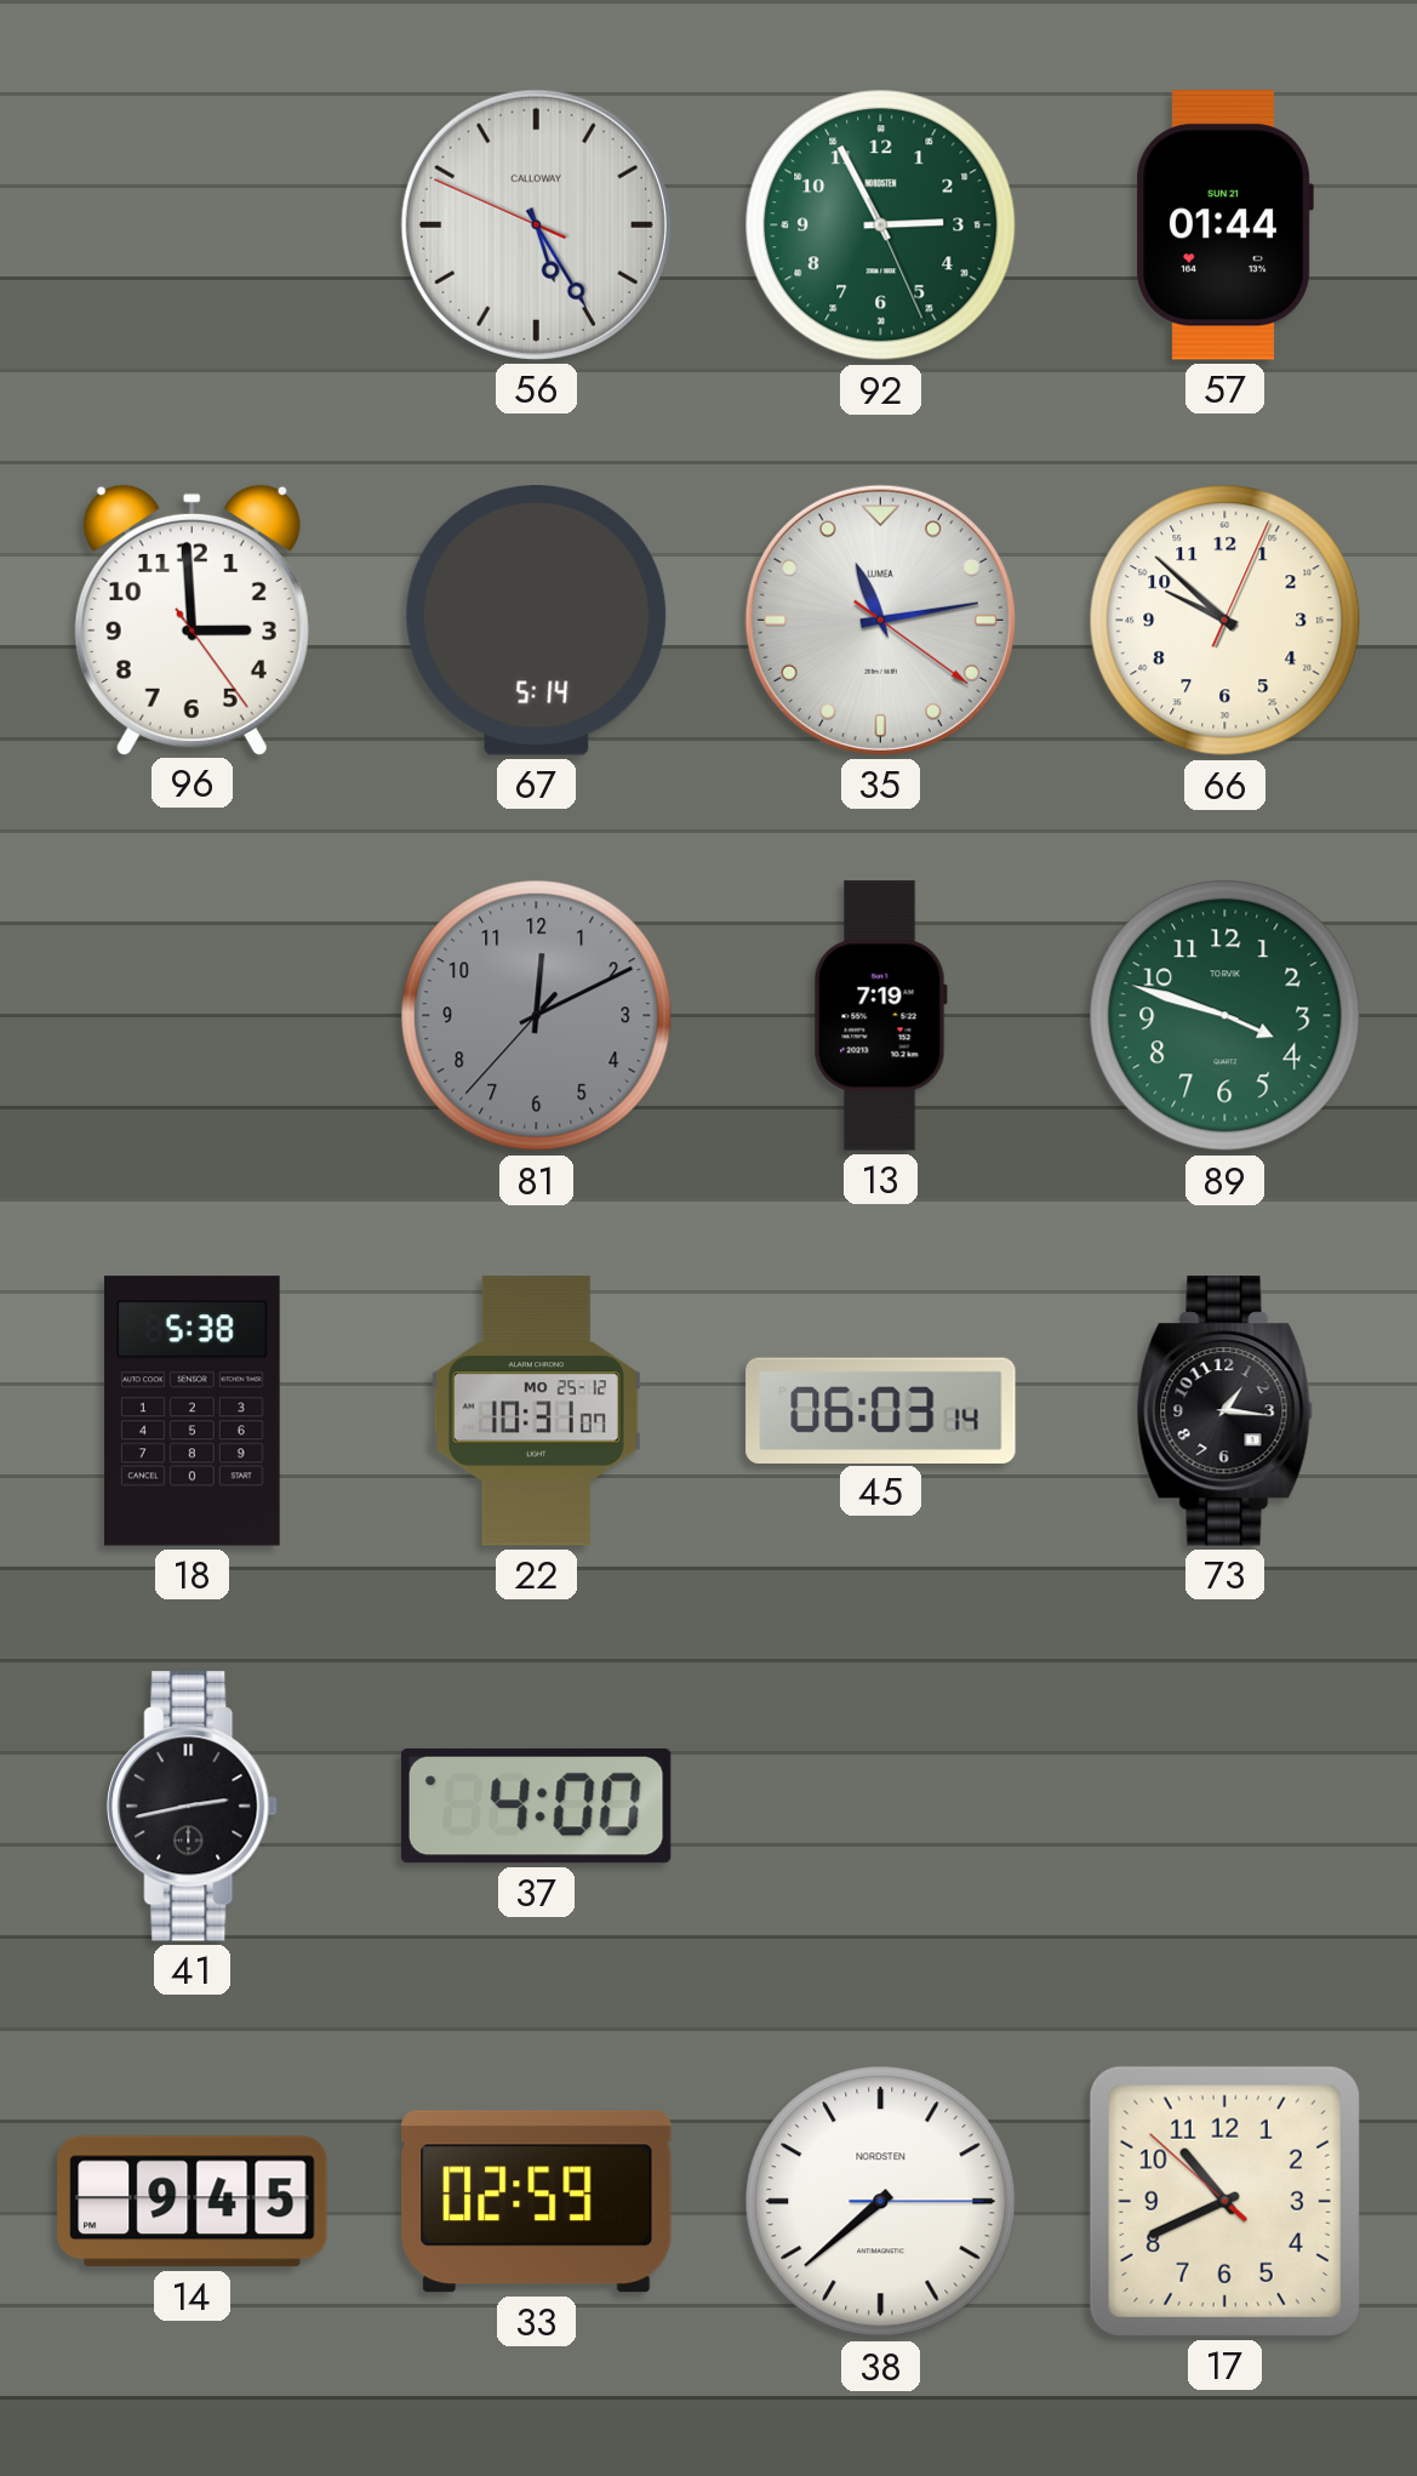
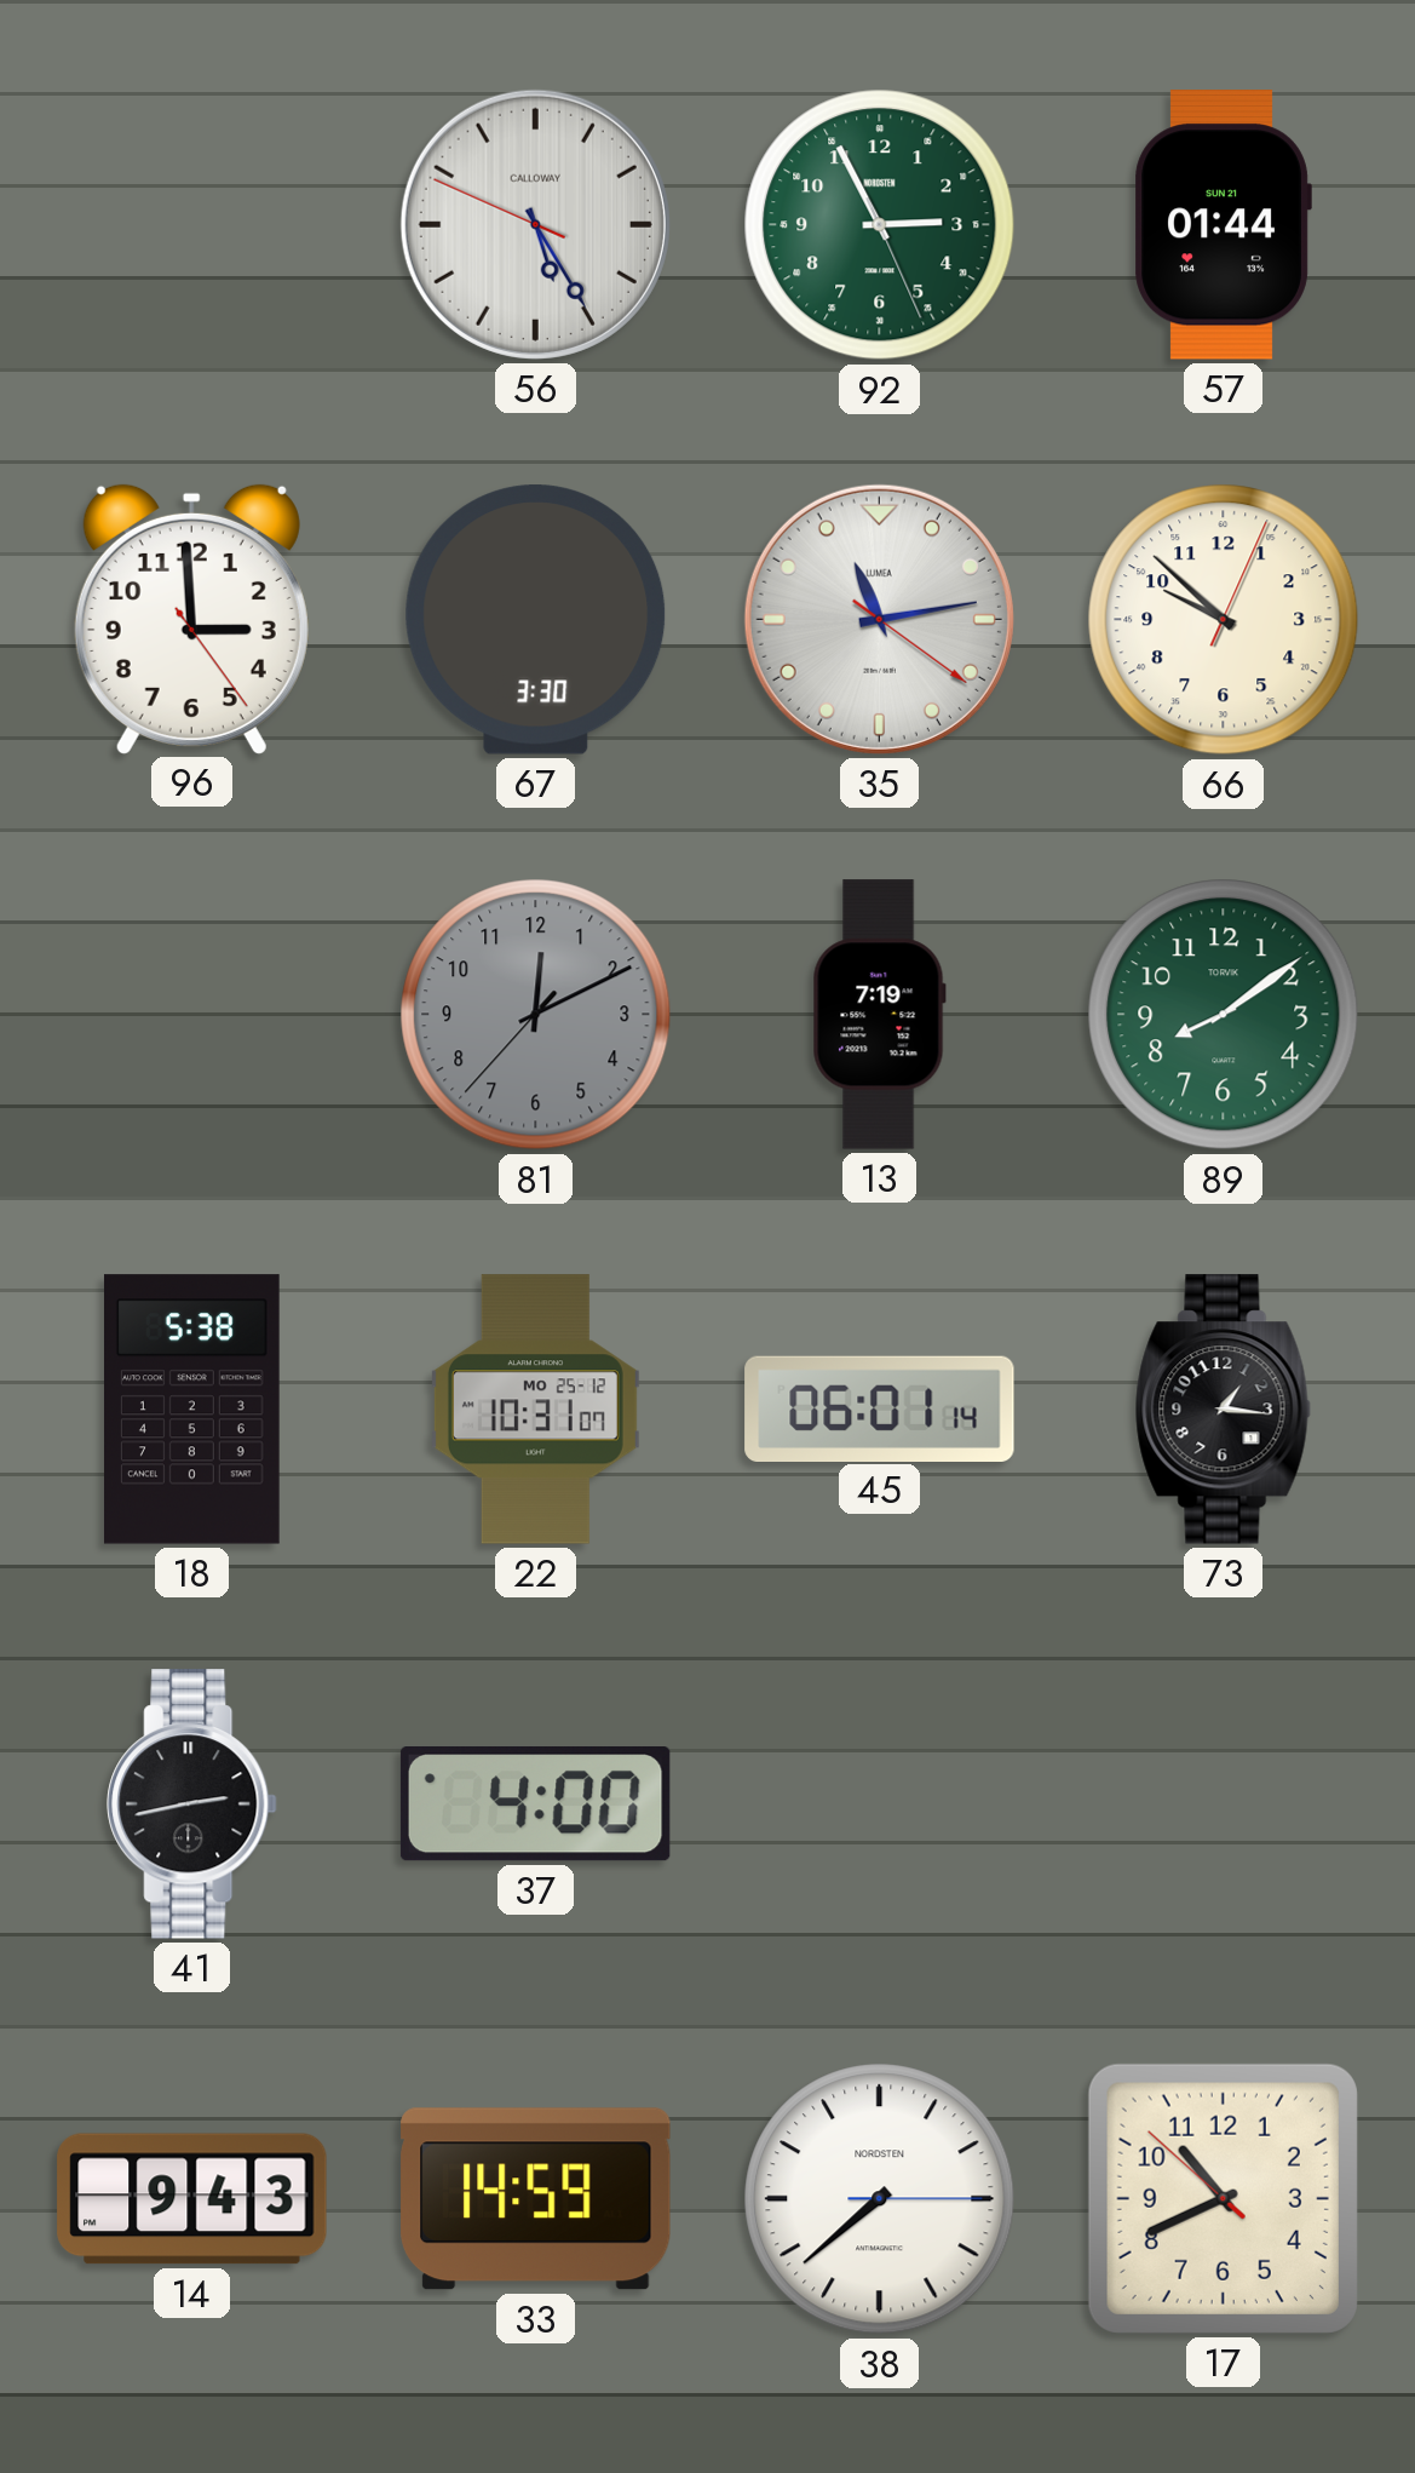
67: 5:14 -> 3:30 (536, 620)
89: 3:48 -> 8:09 (1224, 1015)
45: 06:03 -> 06:01 (880, 1408)
14: 9:45 -> 9:43 (192, 2199)
33: 02:59 -> 14:59 (536, 2199)
